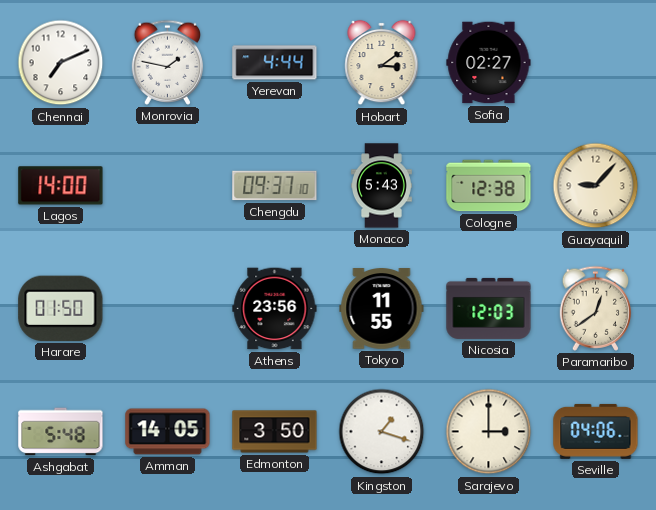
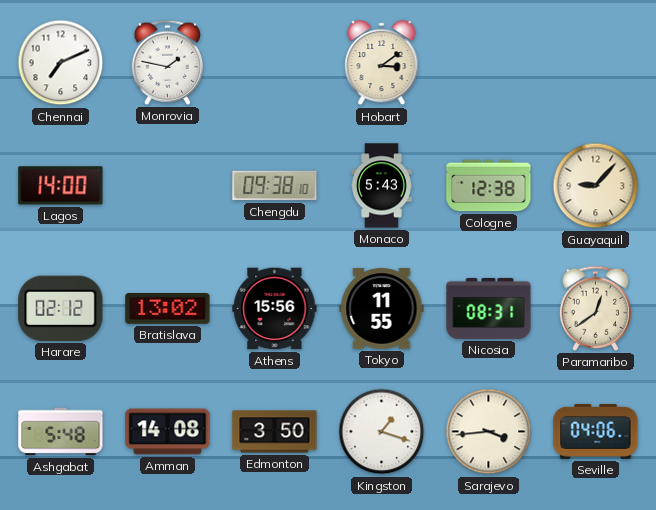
Yerevan: 4:44 -> none (275, 63)
Sofia: 02:27 -> none (489, 63)
Chengdu: 09:37 -> 09:38 (275, 186)
Harare: 01:50 -> 02:12 (61, 308)
Bratislava: none -> 13:02 (168, 309)
Athens: 23:56 -> 15:56 (275, 309)
Nicosia: 12:03 -> 08:31 (489, 308)
Amman: 14:05 -> 14:08 (168, 432)
Sarajevo: 3:00 -> 3:44 (489, 432)
